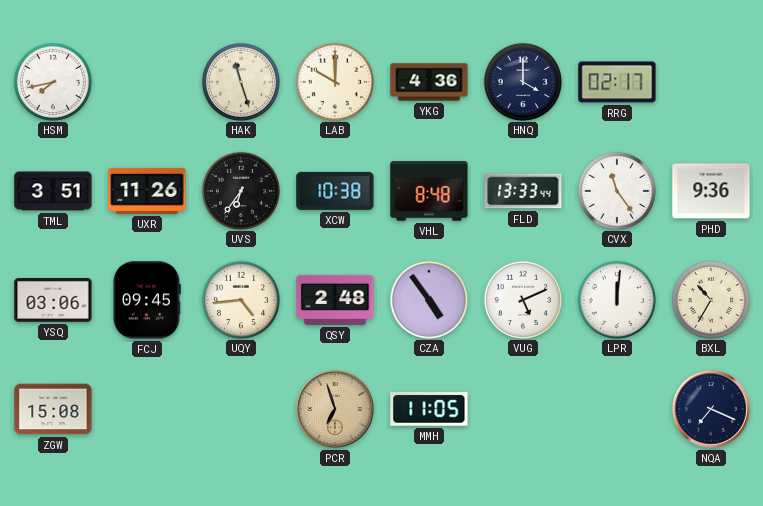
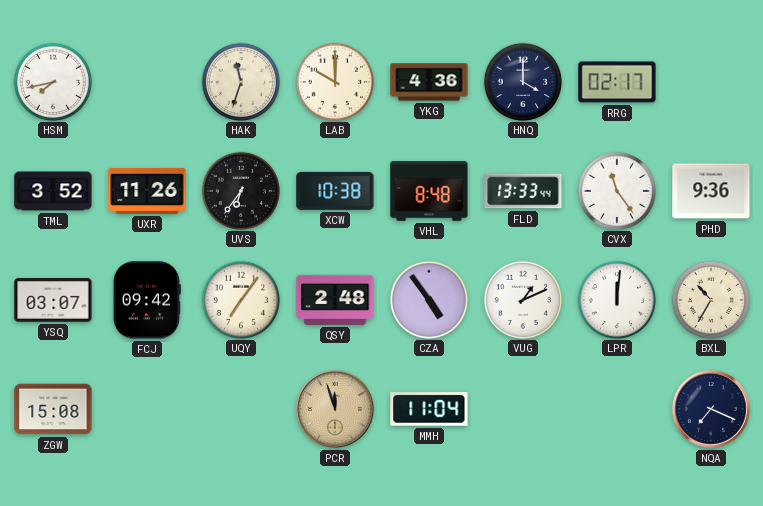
HAK: 11:27 -> 11:33 (240, 81)
TML: 3:51 -> 3:52 (53, 191)
YSQ: 03:06 -> 03:07 (53, 301)
FCJ: 09:45 -> 09:42 (146, 300)
UQY: 4:44 -> 7:06 (240, 299)
VUG: 5:11 -> 1:11 (522, 299)
PCR: 6:57 -> 11:57 (335, 409)
MMH: 11:05 -> 11:04 (429, 409)
